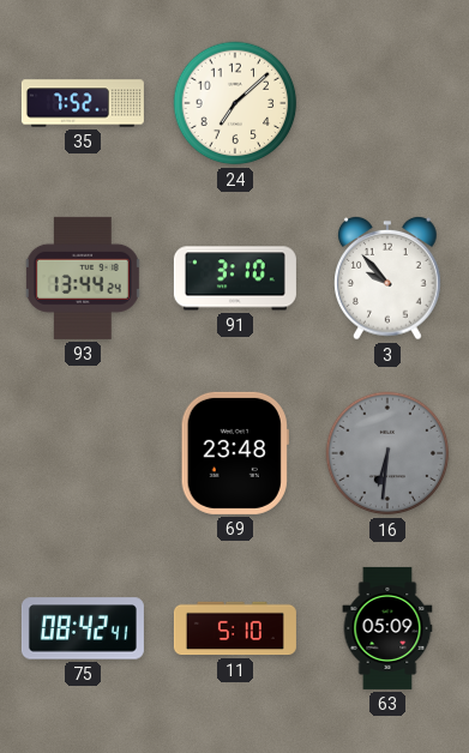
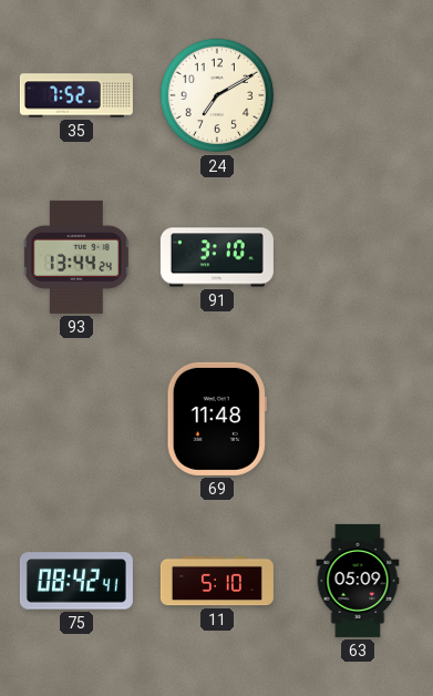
24: 7:08 -> 7:10 (217, 95)
3: 9:53 -> none (387, 279)
69: 23:48 -> 11:48 (217, 419)
16: 6:31 -> none (387, 453)
